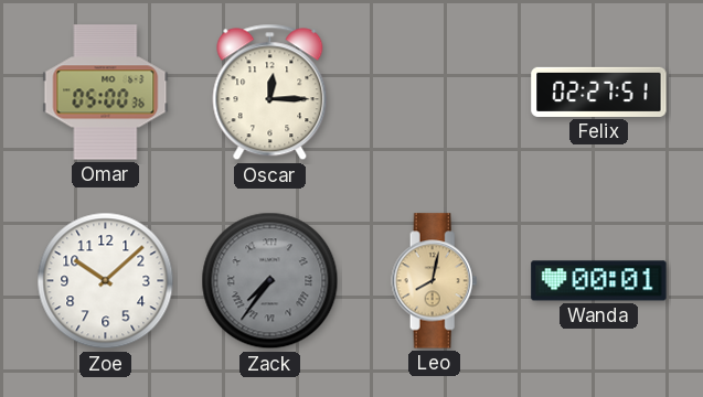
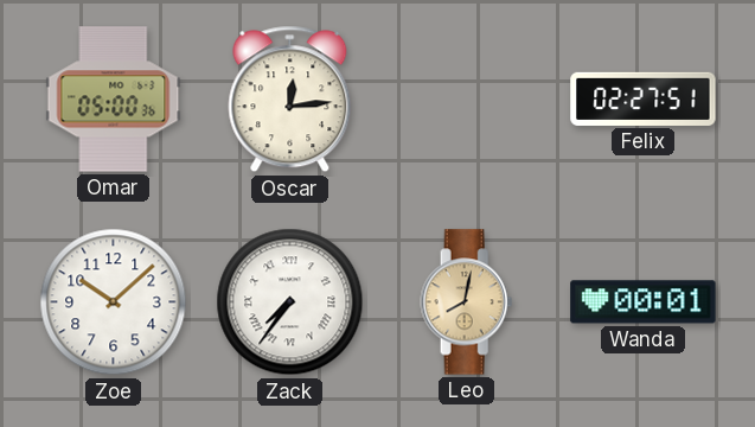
Oscar: 12:15 -> 12:14 (290, 100)
Zack dial: grey -> white (290, 302)
